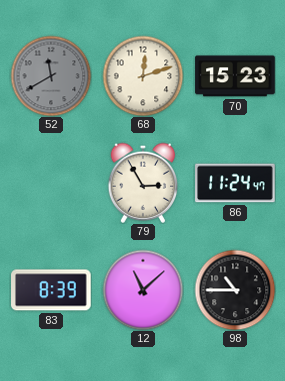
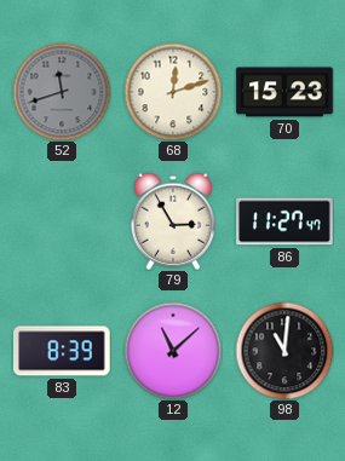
52: 11:40 -> 11:42 (62, 92)
86: 11:24 -> 11:27 (284, 221)
98: 10:45 -> 11:01 (284, 351)
